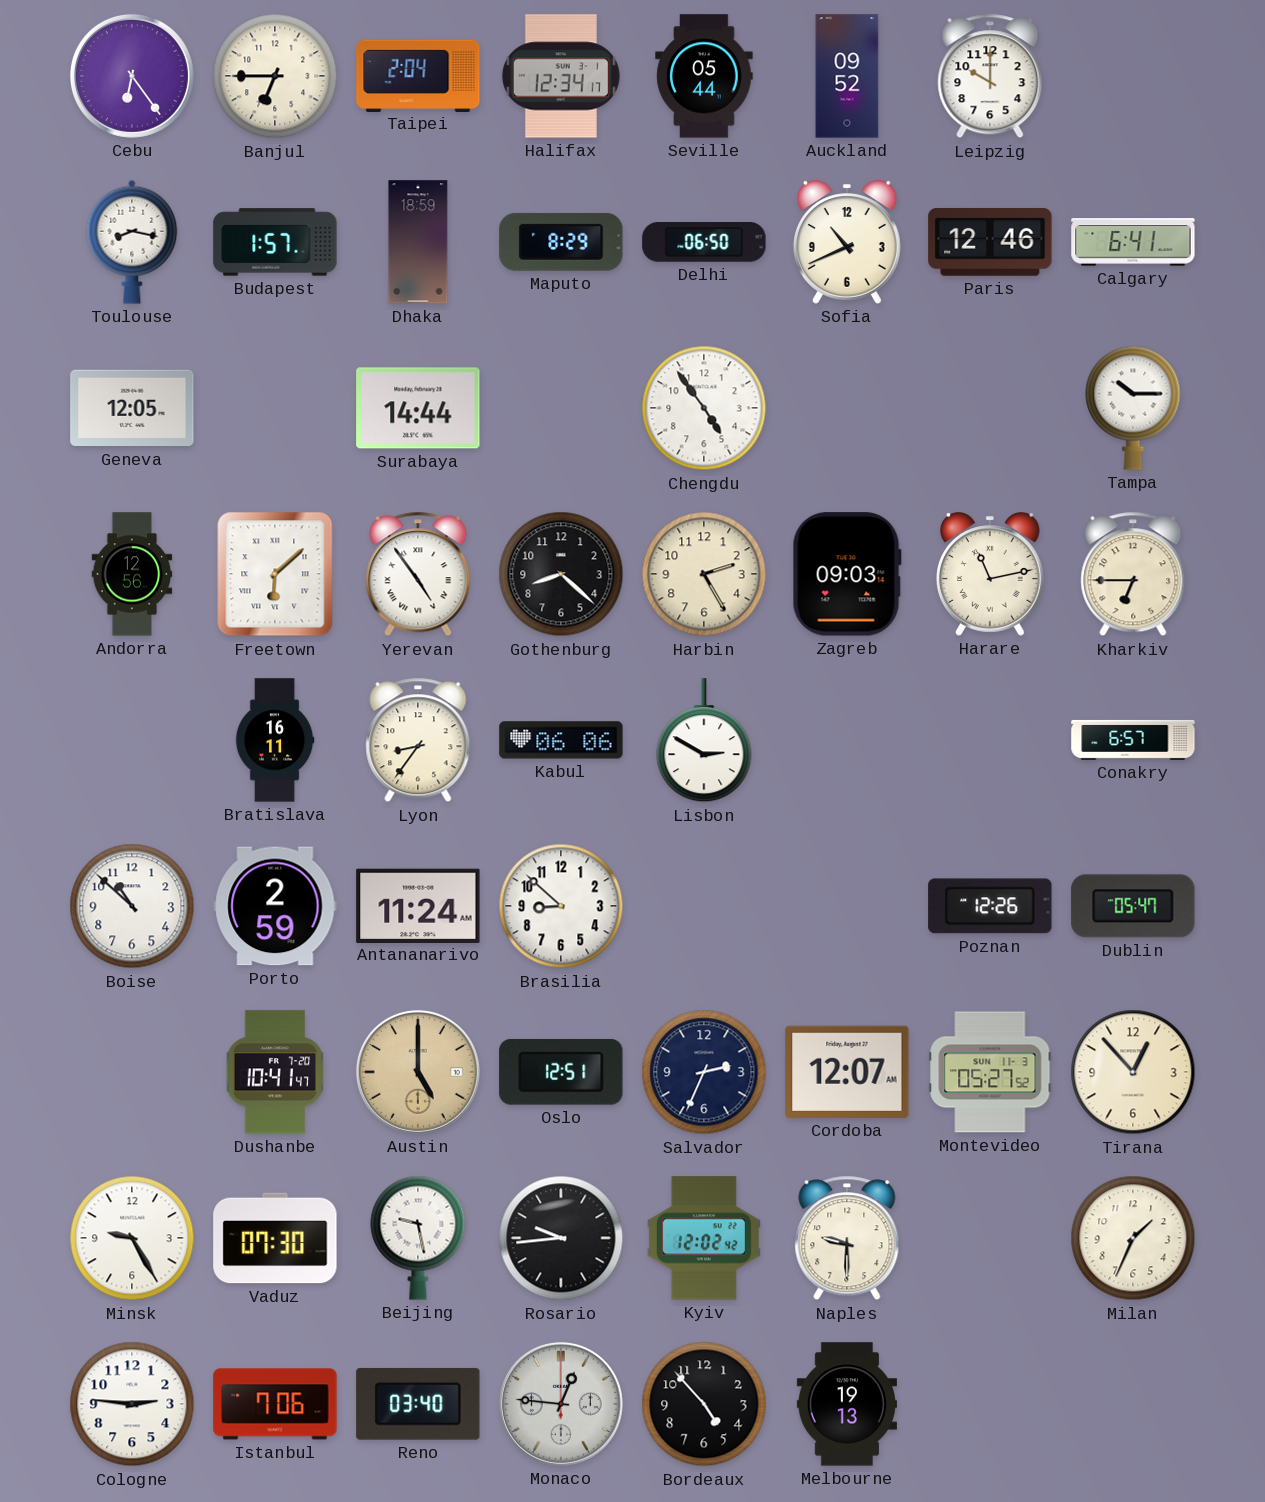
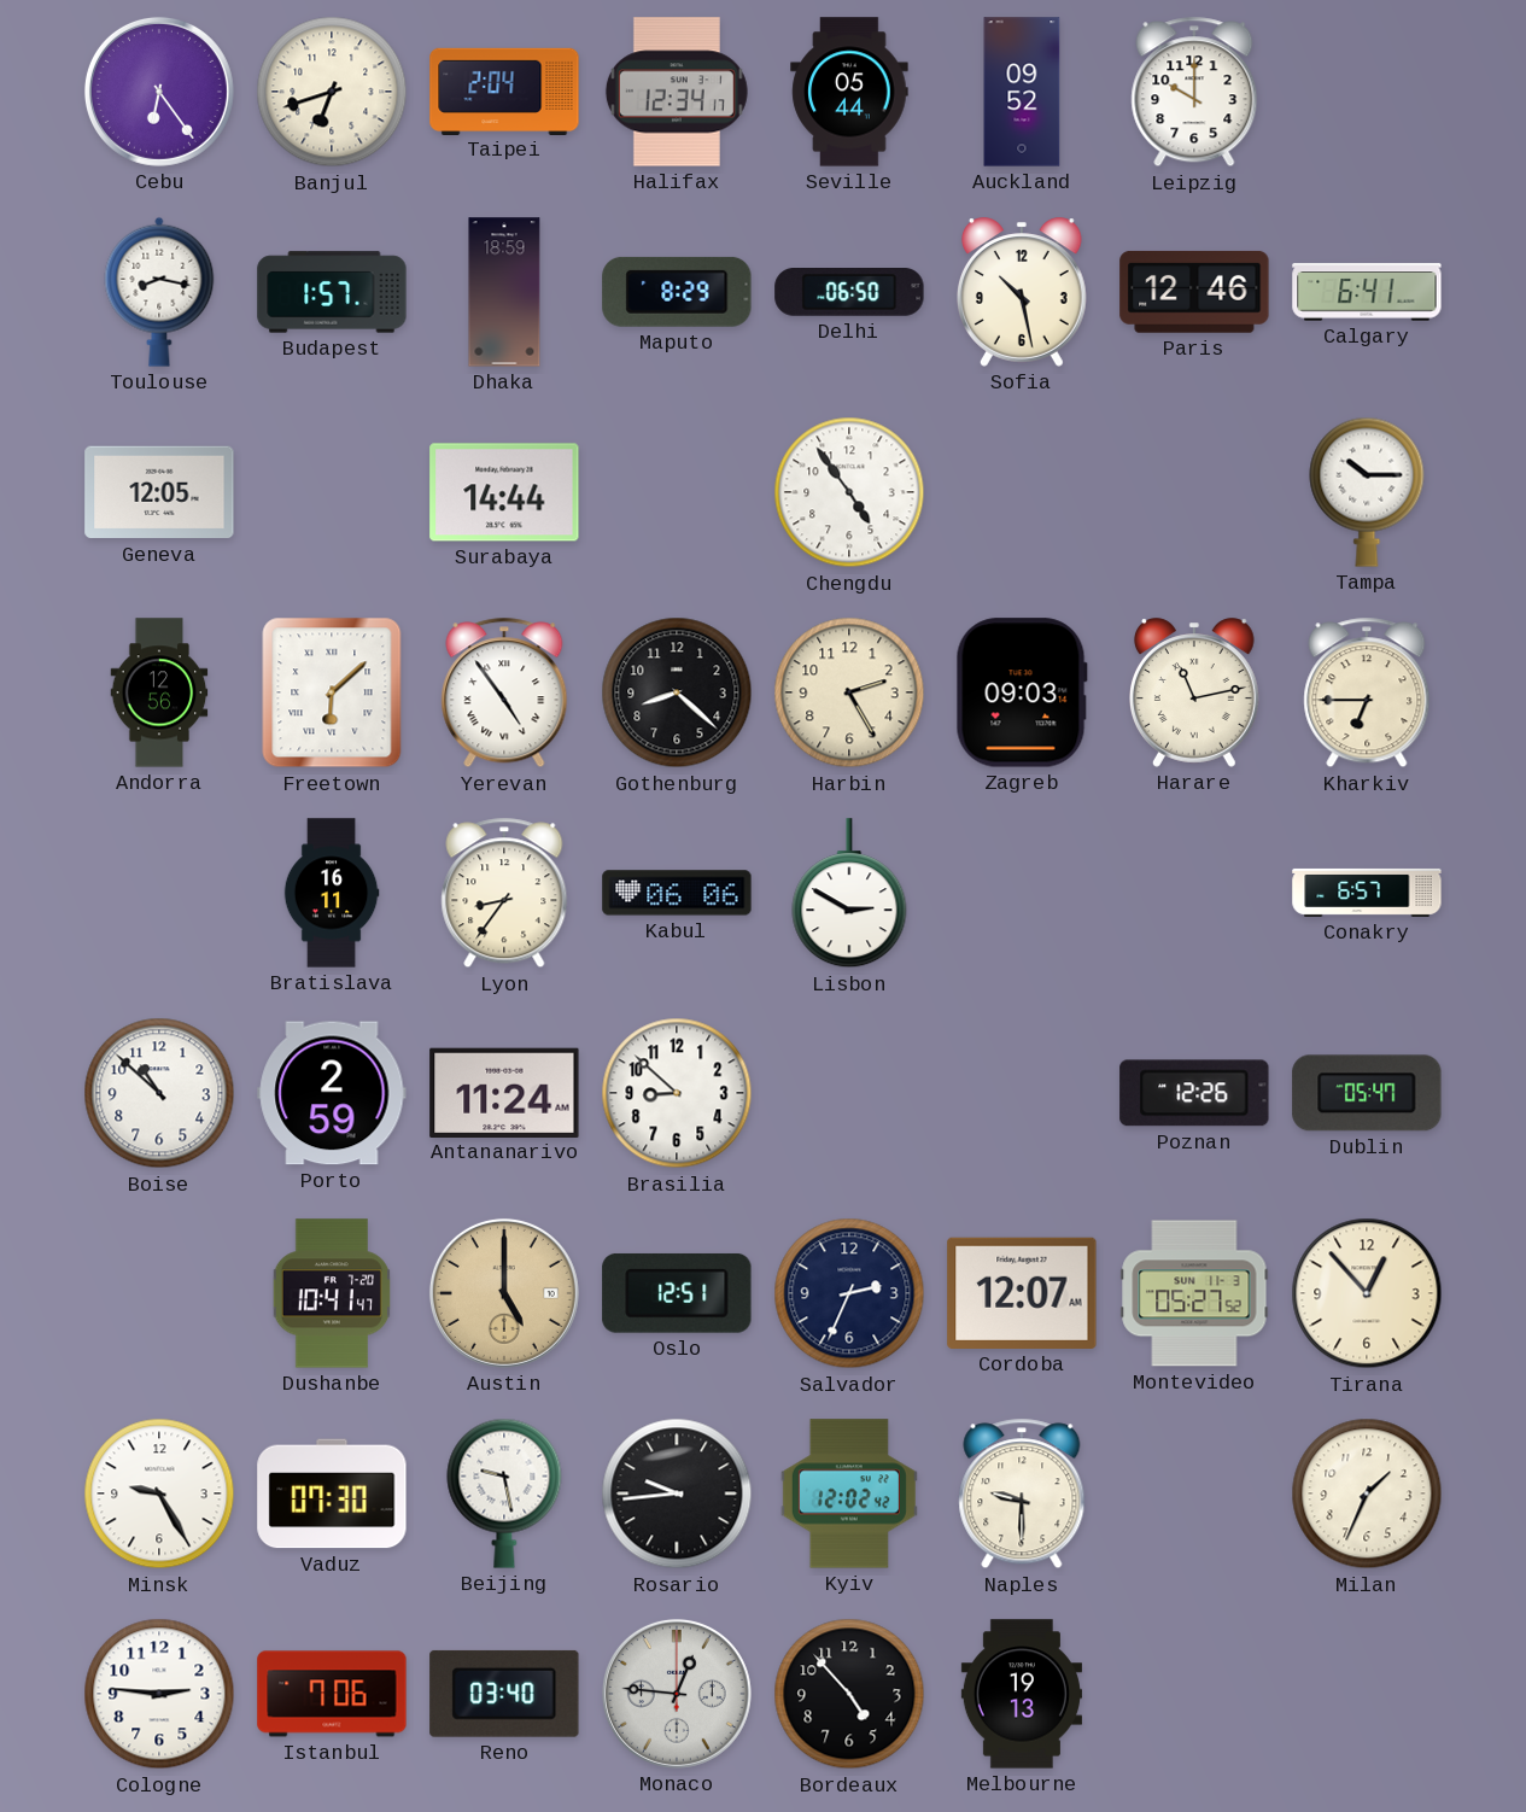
Banjul: 6:45 -> 6:42 (332, 92)
Sofia: 10:41 -> 10:28 (1022, 292)
